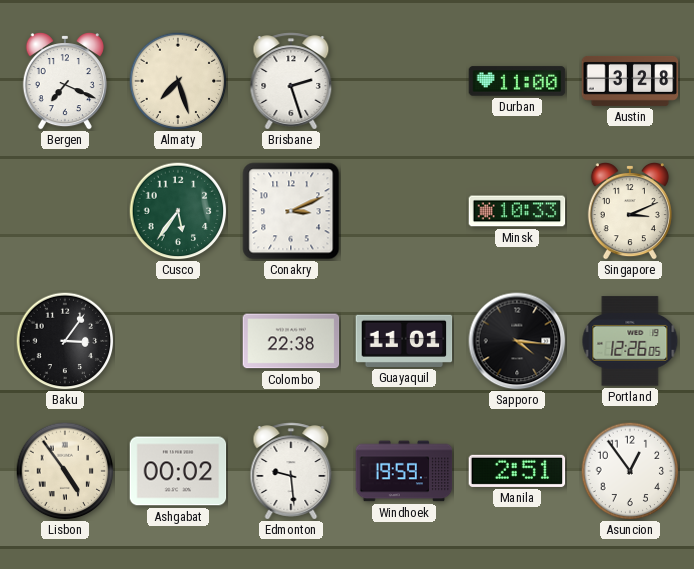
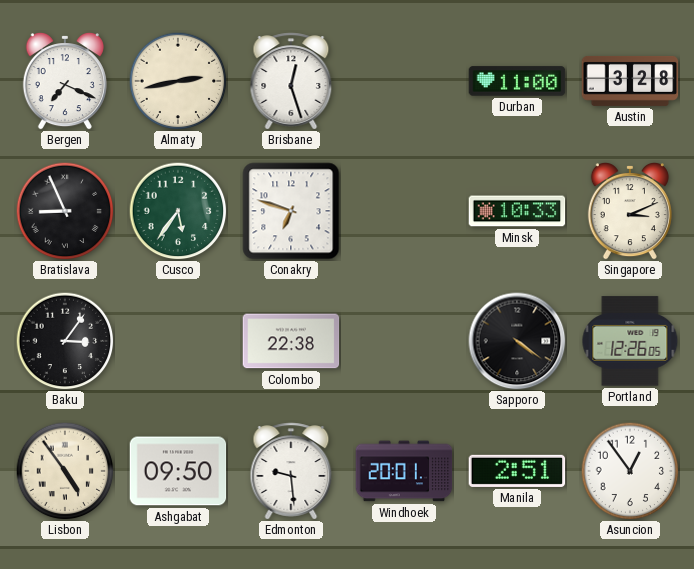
Almaty: 7:27 -> 2:43 (178, 81)
Brisbane: 2:27 -> 12:27 (291, 81)
Bratislava: none -> 8:56 (65, 211)
Conakry: 3:11 -> 6:48 (291, 211)
Guayaquil: 11:01 -> none (404, 341)
Sapporo: 4:16 -> 4:21 (517, 341)
Ashgabat: 00:02 -> 09:50 (178, 471)
Windhoek: 19:59 -> 20:01 (404, 471)
